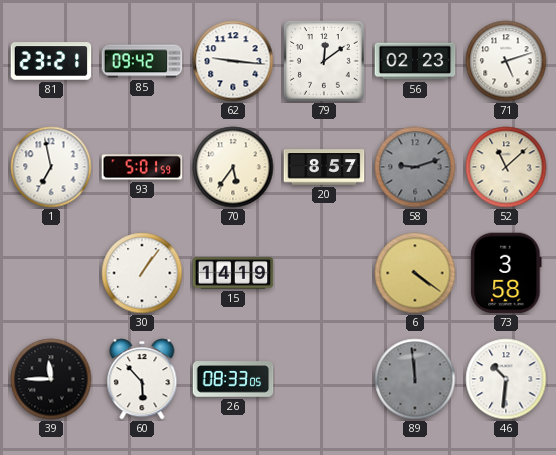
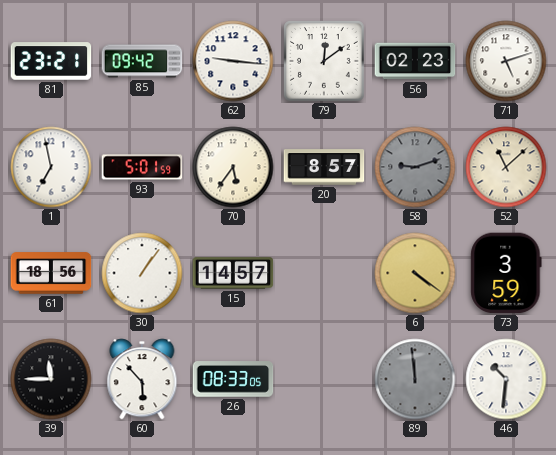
61: none -> 18:56 (51, 273)
15: 14:19 -> 14:57 (233, 273)
73: 3:58 -> 3:59 (506, 273)
